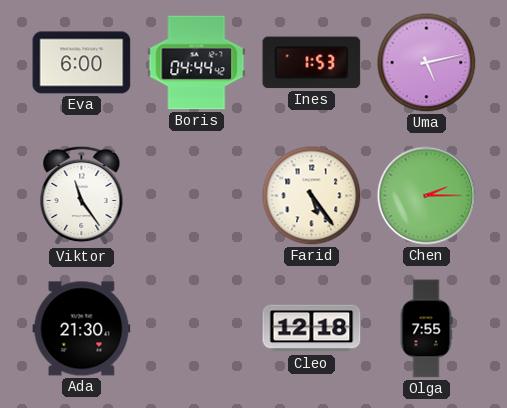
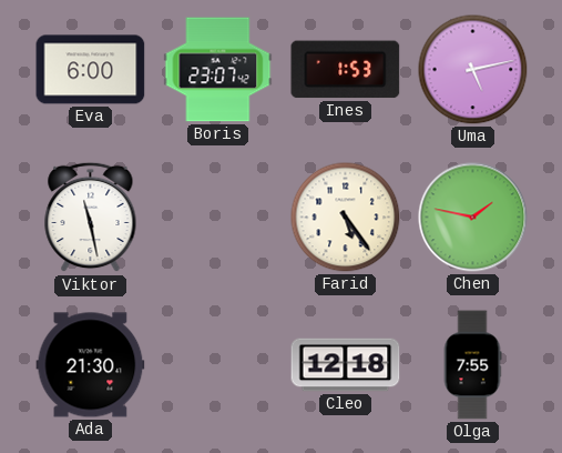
Boris: 04:44 -> 23:07 (218, 70)
Viktor: 11:24 -> 11:28 (91, 218)
Chen: 2:15 -> 1:47 (473, 218)
